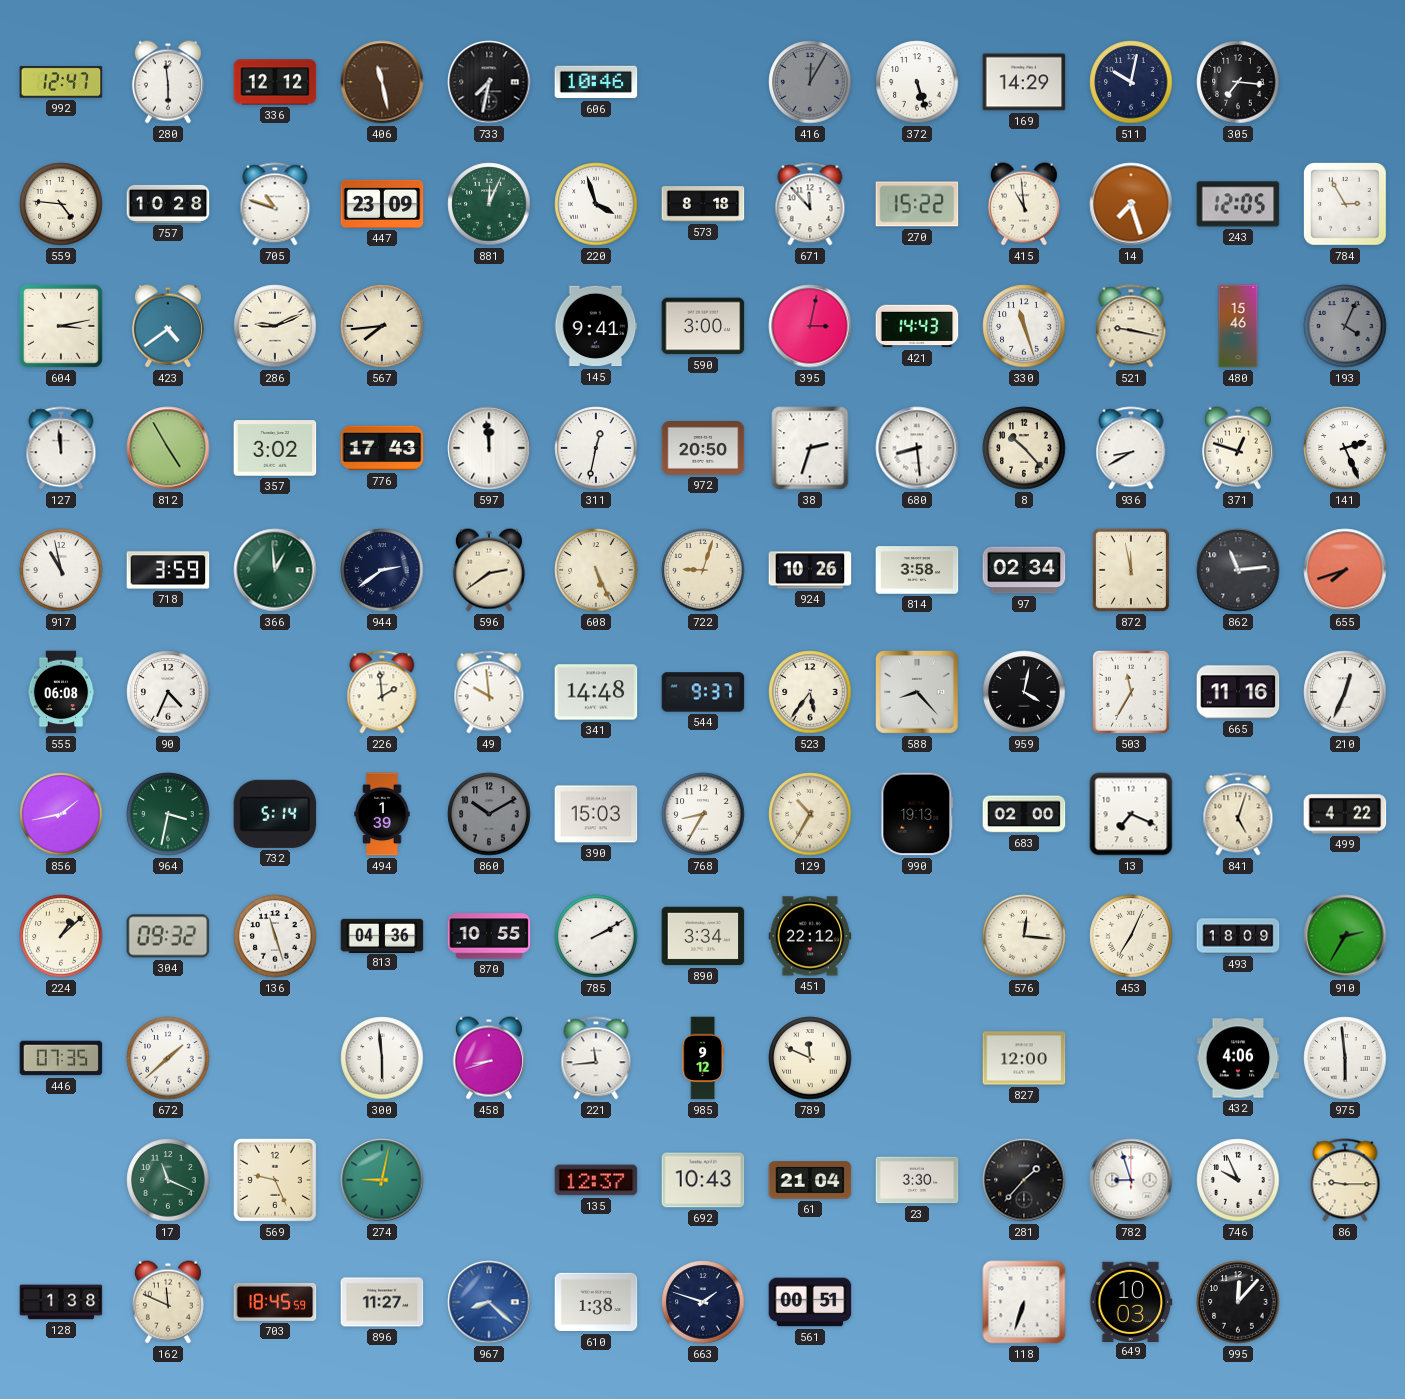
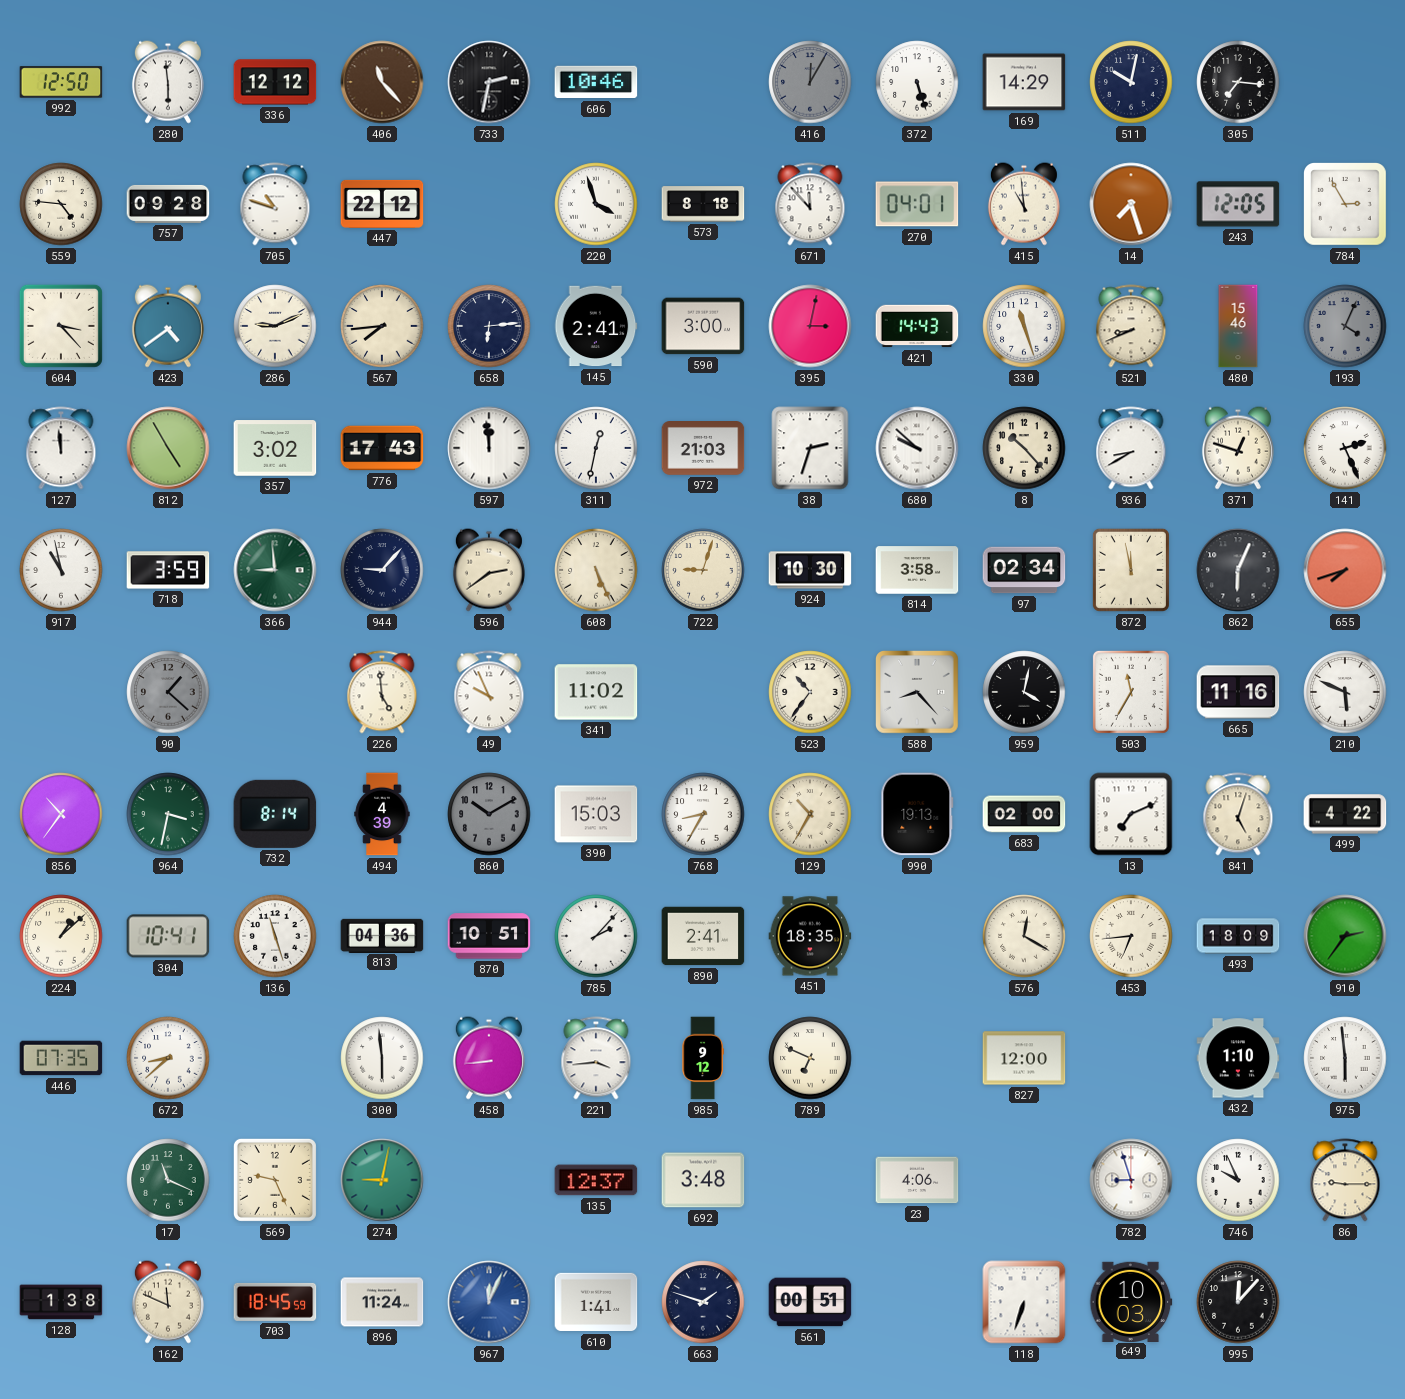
992: 12:47 -> 12:50 (61, 82)
406: 11:28 -> 11:23 (382, 82)
733: 7:32 -> 2:32 (489, 82)
757: 10:28 -> 09:28 (168, 204)
447: 23:09 -> 22:12 (382, 204)
881: 12:04 -> none (489, 204)
270: 15:22 -> 04:01 (917, 204)
604: 3:13 -> 3:23 (61, 326)
658: none -> 6:14 (489, 326)
145: 9:41 -> 2:41 (596, 326)
521: 9:17 -> 8:41 (1131, 326)
972: 20:50 -> 21:03 (703, 449)
680: 8:29 -> 9:52 (917, 448)
366: 12:59 -> 8:59 (275, 570)
944: 2:39 -> 9:07 (382, 570)
924: 10:26 -> 10:30 (810, 570)
862: 11:14 -> 6:04 (1238, 570)
555: 06:08 -> none (61, 692)
90: 4:34 -> 1:22 (168, 692)
90 dial: white -> grey (168, 692)
226: 1:59 -> 4:59 (382, 692)
49: 9:59 -> 9:56 (489, 692)
341: 14:48 -> 11:02 (596, 692)
544: 9:37 -> none (703, 692)
523: 5:36 -> 10:36 (810, 692)
210: 12:34 -> 5:49 (1345, 692)
856: 1:43 -> 10:36 (61, 814)
732: 5:14 -> 8:14 (275, 814)
494: 1:39 -> 4:39 (382, 814)
13: 7:19 -> 7:11 (1131, 814)
304: 09:32 -> 10:41 (168, 936)
870: 10:55 -> 10:51 (489, 936)
785: 2:10 -> 2:07 (596, 936)
890: 3:34 -> 2:41 (703, 936)
451: 22:12 -> 18:35 (810, 936)
576: 12:16 -> 12:20 (1024, 936)
453: 7:04 -> 6:44 (1131, 936)
910: 2:35 -> 2:36 (1345, 936)
672: 1:38 -> 8:38 (168, 1058)
458: 8:42 -> 8:44 (489, 1058)
221: 11:44 -> 3:44 (596, 1058)
789: 11:49 -> 6:49 (810, 1058)
432: 4:06 -> 1:10 (1238, 1058)
692: 10:43 -> 3:48 (703, 1180)
61: 21:04 -> none (810, 1180)
23: 3:30 -> 4:06 (917, 1180)
281: 1:37 -> none (1024, 1180)
896: 11:27 -> 11:24 (382, 1302)
967: 8:22 -> 12:04 (489, 1302)
610: 1:38 -> 1:41 (596, 1302)
